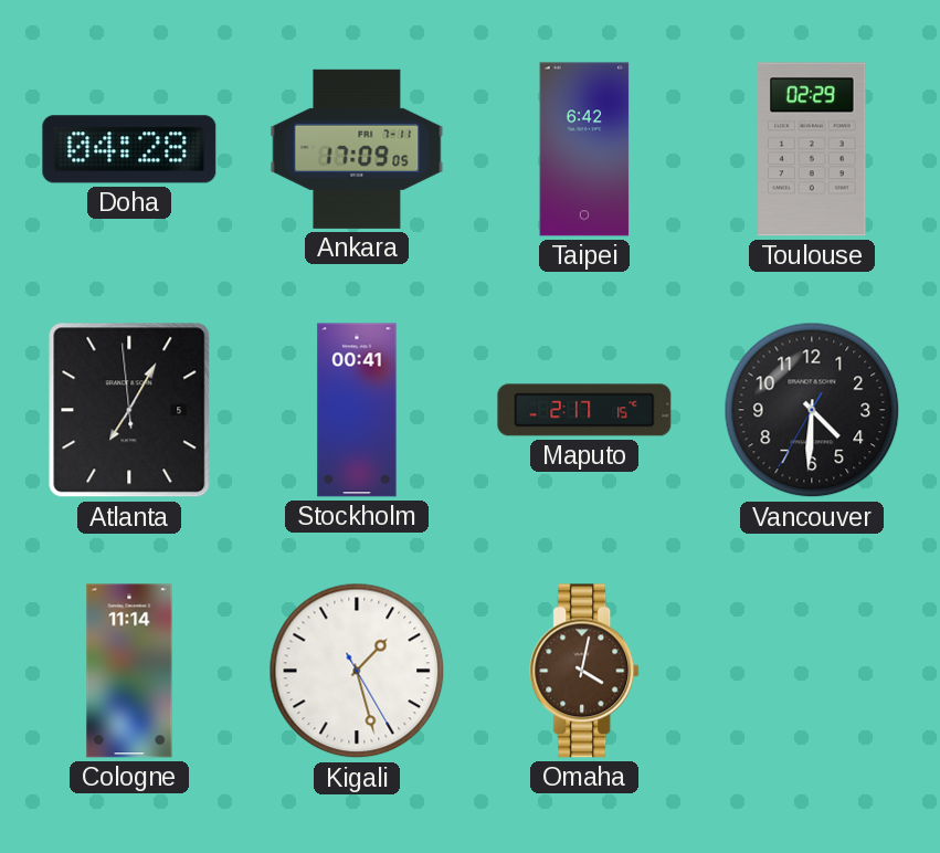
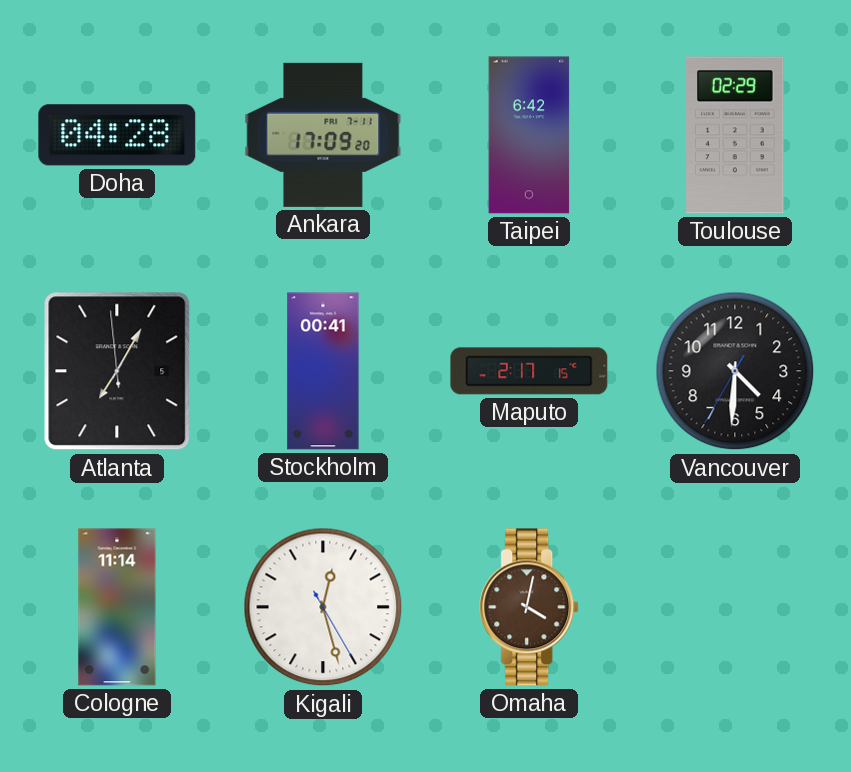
Ankara: 17:09:05 -> 17:09:20 (323, 135)
Kigali: 1:27 -> 12:27 (323, 607)
